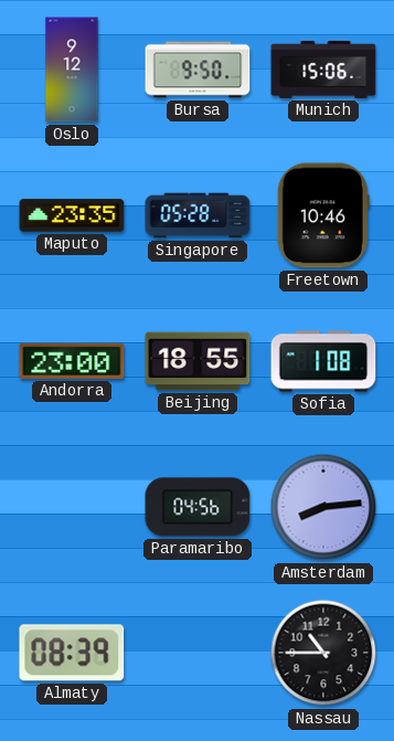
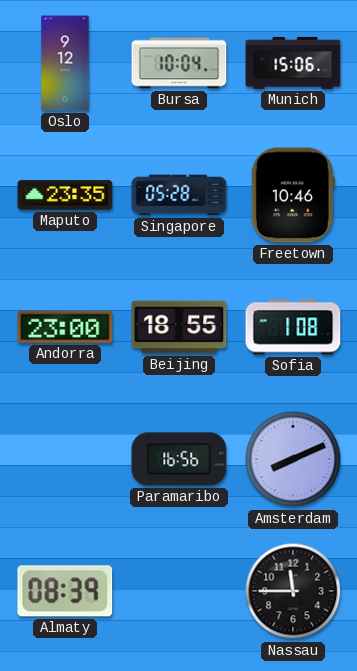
Bursa: 9:50 -> 10:04 (179, 63)
Paramaribo: 04:56 -> 16:56 (179, 459)
Amsterdam: 8:14 -> 8:11 (293, 459)
Nassau: 10:45 -> 11:45 (293, 591)
